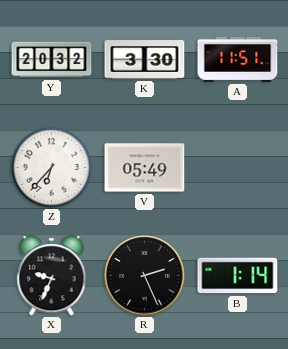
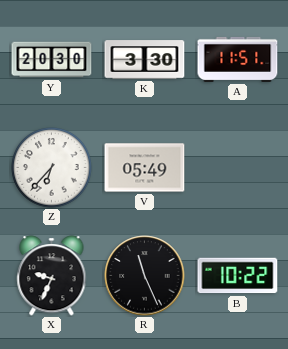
Y: 20:32 -> 20:30 (52, 60)
R: 2:26 -> 11:26 (145, 276)
B: 1:14 -> 10:22 (238, 276)
